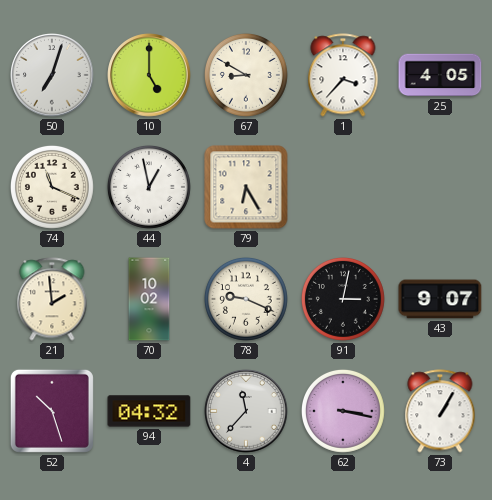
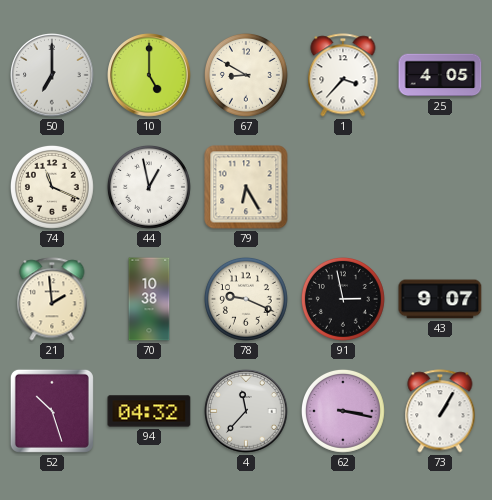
50: 7:03 -> 7:00 (52, 75)
70: 10:02 -> 10:38 (149, 299)
91: 3:02 -> 2:58 (343, 299)
